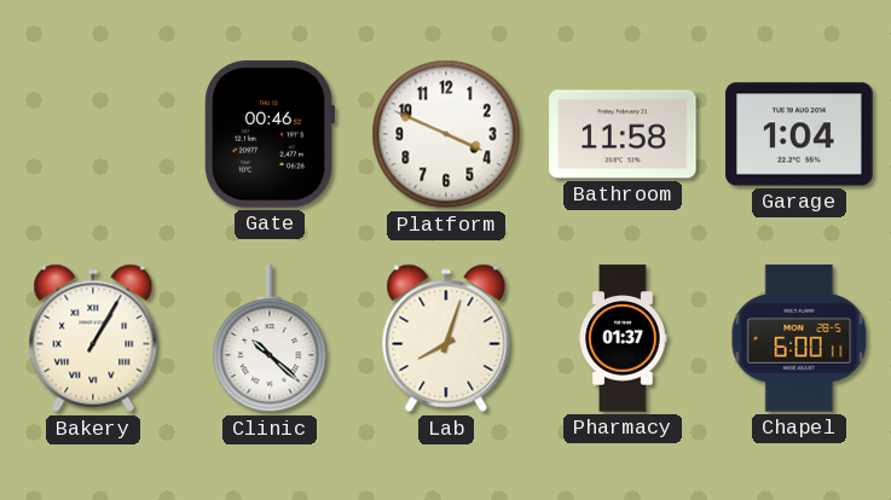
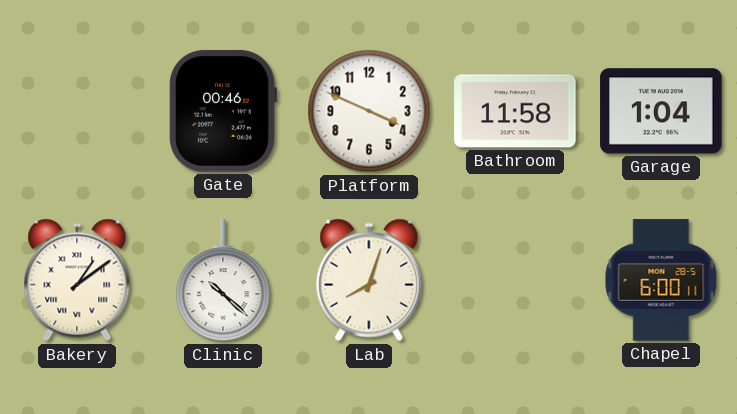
Bakery: 1:05 -> 1:09 (77, 280)
Pharmacy: 01:37 -> none (623, 338)
